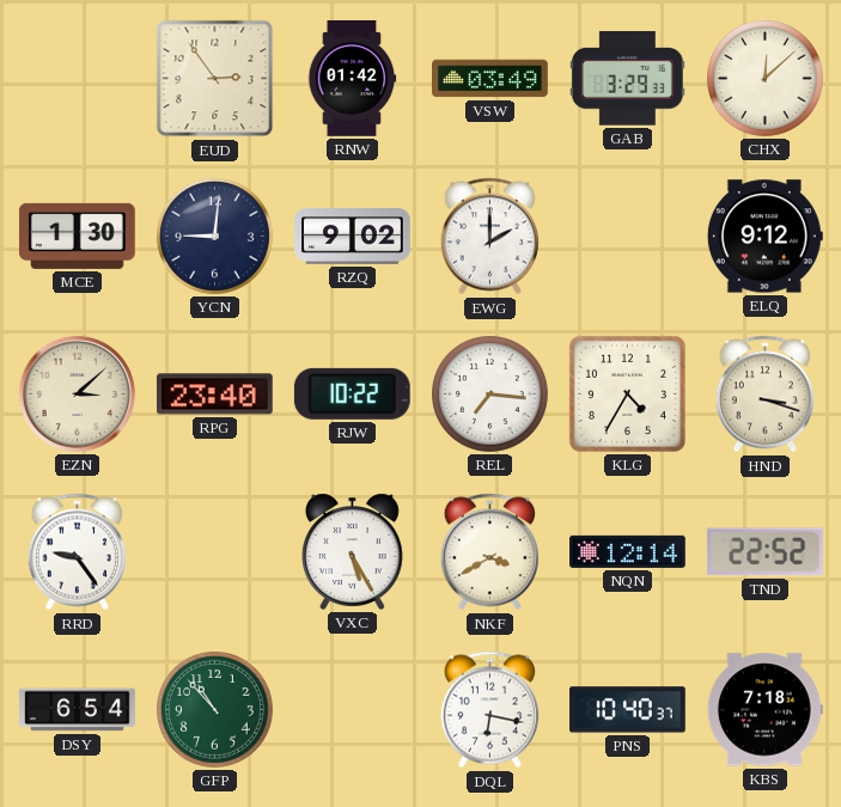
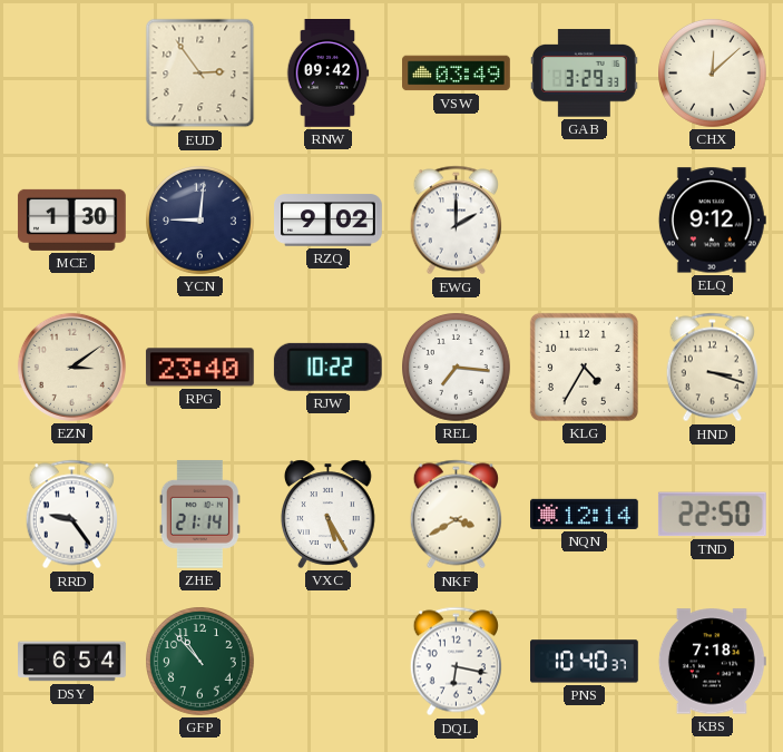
RNW: 01:42 -> 09:42 (327, 74)
EZN: 3:08 -> 3:09 (71, 367)
ZHE: none -> 21:14 (199, 514)
TND: 22:52 -> 22:50 (712, 515)
